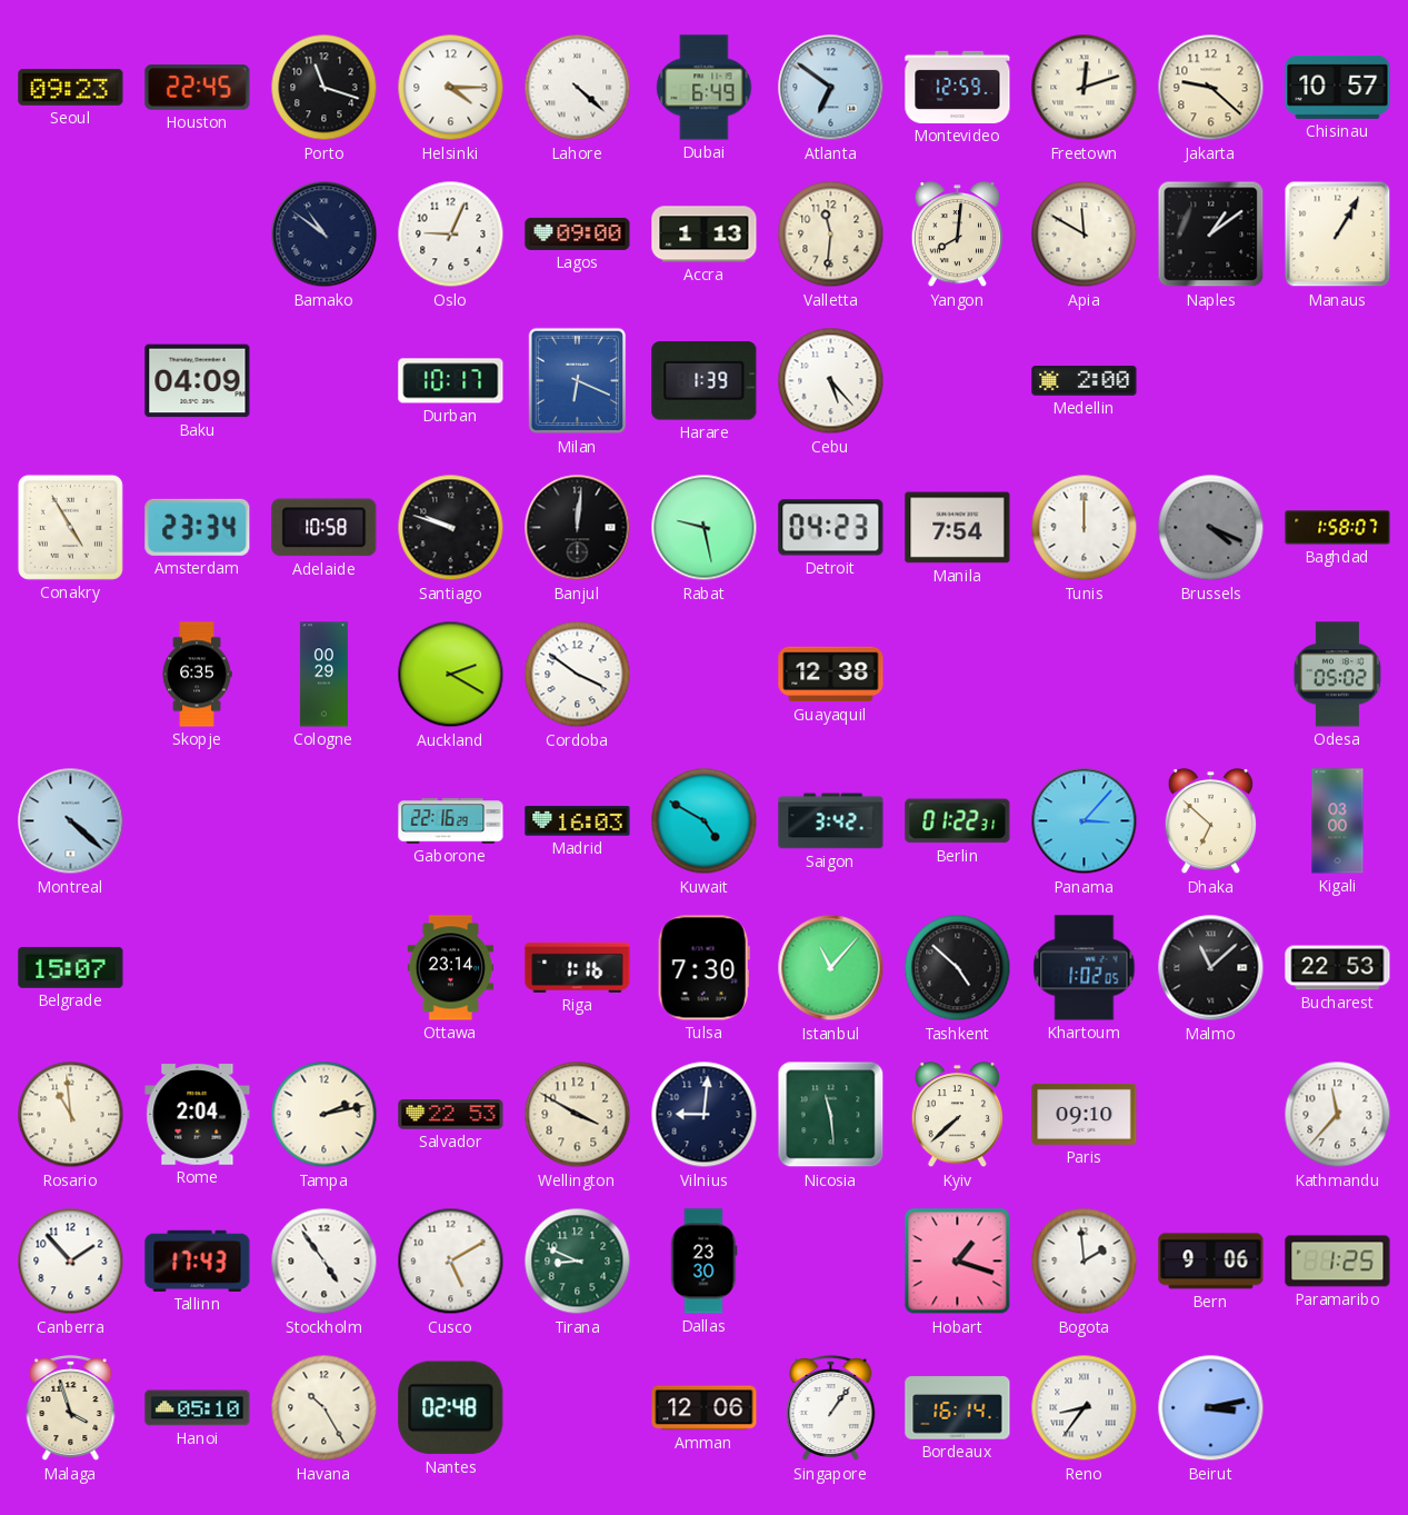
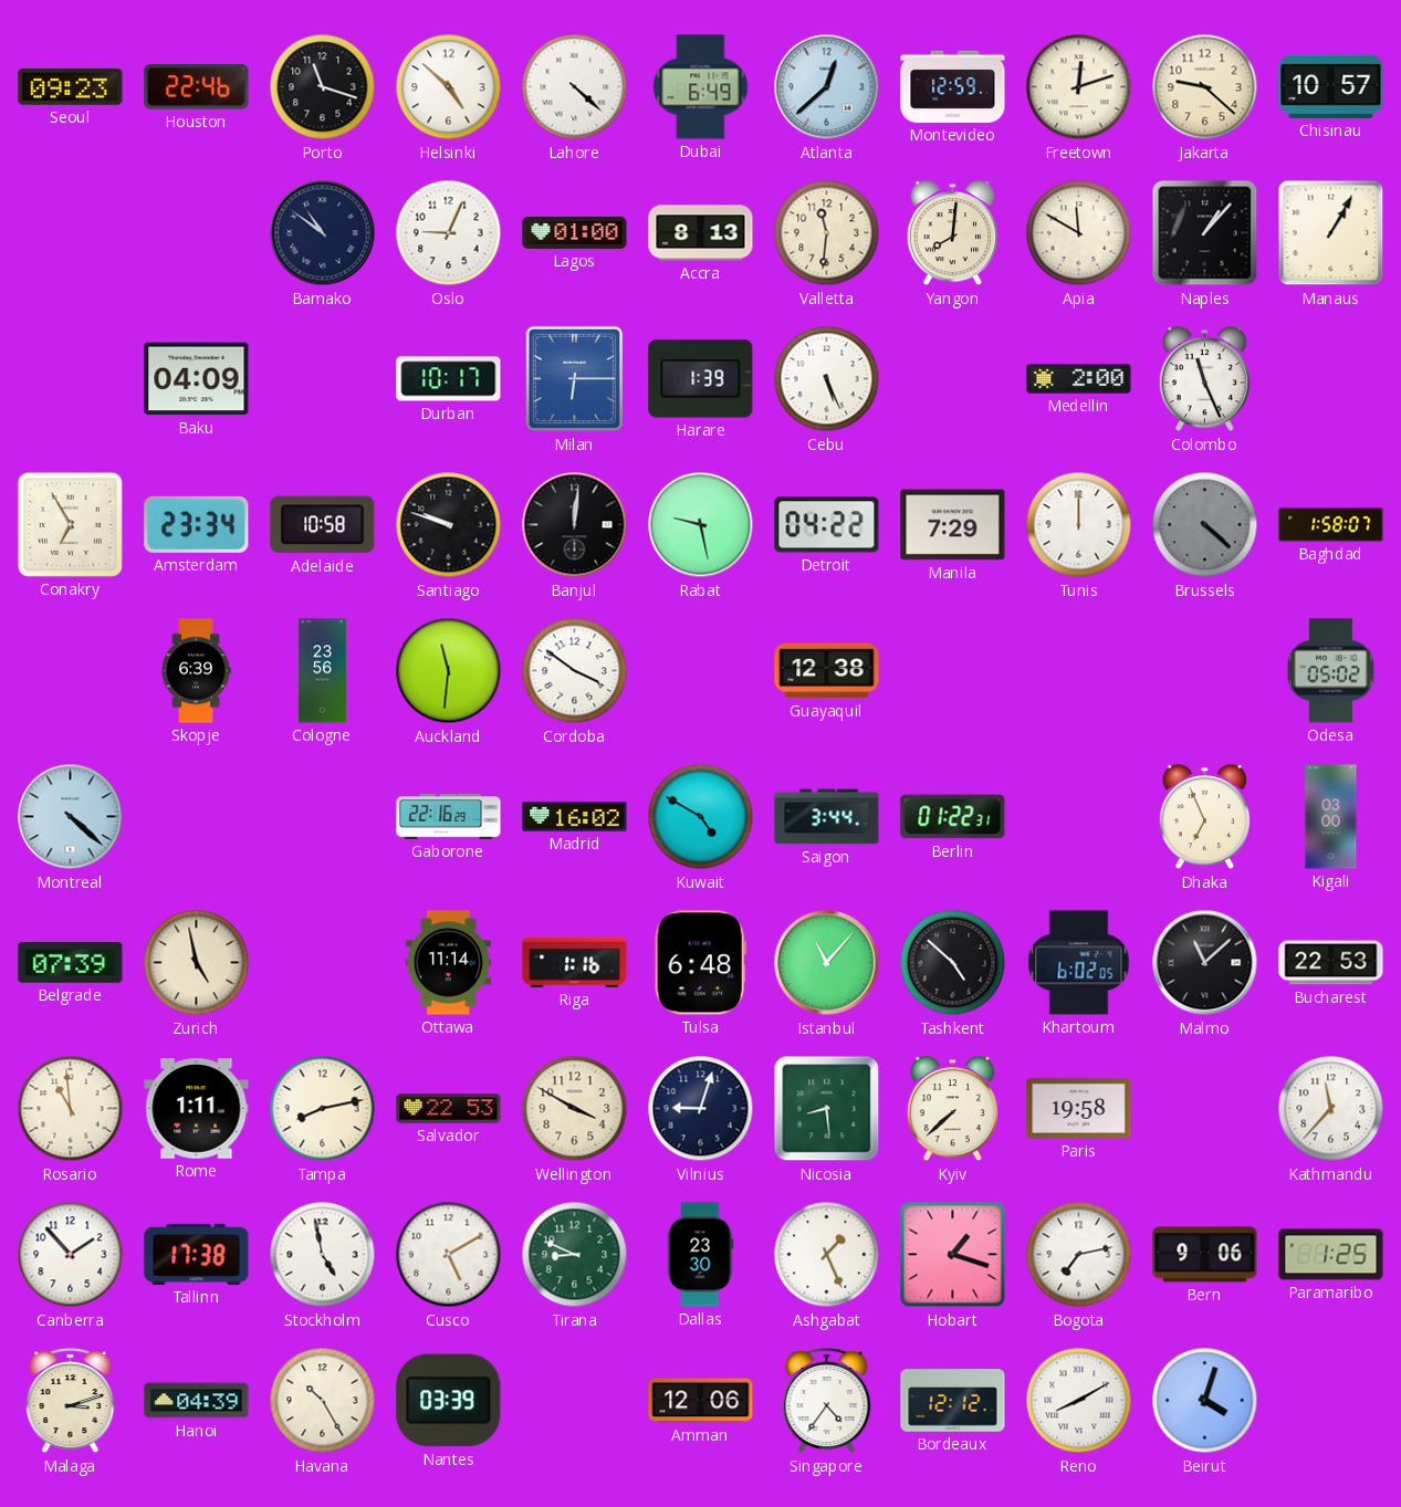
Houston: 22:45 -> 22:46 (197, 87)
Helsinki: 4:15 -> 4:52 (449, 87)
Atlanta: 6:51 -> 12:38 (827, 87)
Lagos: 09:00 -> 01:00 (575, 232)
Accra: 1:13 -> 8:13 (701, 233)
Naples: 1:09 -> 1:07 (1205, 233)
Milan: 6:19 -> 6:15 (575, 379)
Cebu: 5:23 -> 5:26 (827, 379)
Colombo: none -> 11:26 (1204, 379)
Conakry: 4:55 -> 6:55 (70, 524)
Detroit: 04:23 -> 04:22 (827, 525)
Manila: 7:54 -> 7:29 (953, 525)
Brussels: 4:19 -> 4:22 (1205, 525)
Skopje: 6:35 -> 6:39 (196, 671)
Cologne: 00:29 -> 23:56 (322, 671)
Auckland: 2:20 -> 11:31 (449, 671)
Madrid: 16:03 -> 16:02 (575, 817)
Saigon: 3:42 -> 3:44 (827, 817)
Panama: 3:07 -> none (1085, 821)
Dhaka: 6:52 -> 6:56 (1204, 817)
Belgrade: 15:07 -> 07:39 (71, 963)
Zurich: none -> 4:58 (197, 963)
Ottawa: 23:14 -> 11:14 (448, 963)
Tulsa: 7:30 -> 6:48 (700, 963)
Khartoum: 1:02 -> 6:02 (1079, 963)
Rome: 2:04 -> 1:11 (197, 1109)
Tampa: 2:13 -> 8:13 (323, 1109)
Vilnius: 9:01 -> 9:03 (701, 1109)
Nicosia: 11:29 -> 8:29 (827, 1109)
Paris: 09:10 -> 19:58 (1079, 1108)
Tallinn: 17:43 -> 17:38 (197, 1254)
Stockholm: 4:54 -> 4:58 (323, 1255)
Ashgabat: none -> 1:26 (827, 1255)
Bogota: 1:59 -> 7:13 (1079, 1255)
Malaga: 3:57 -> 3:12 (71, 1401)
Hanoi: 05:10 -> 04:39 (197, 1401)
Nantes: 02:48 -> 03:39 (449, 1401)
Singapore: 1:06 -> 4:36 (827, 1401)
Bordeaux: 16:14 -> 12:12 (953, 1401)
Reno: 8:36 -> 8:10 (1079, 1401)
Beirut: 3:13 -> 4:03 (1205, 1401)
